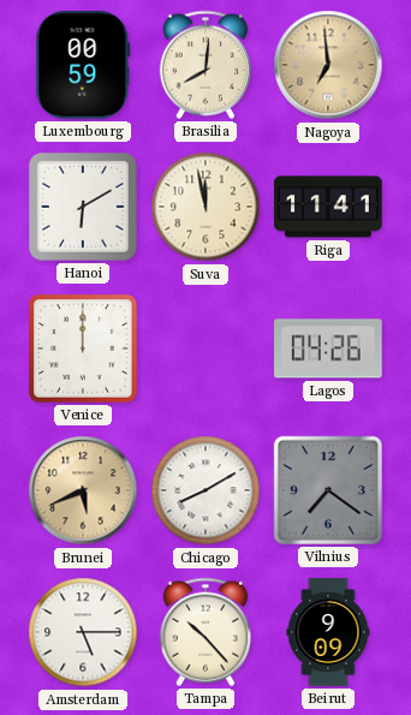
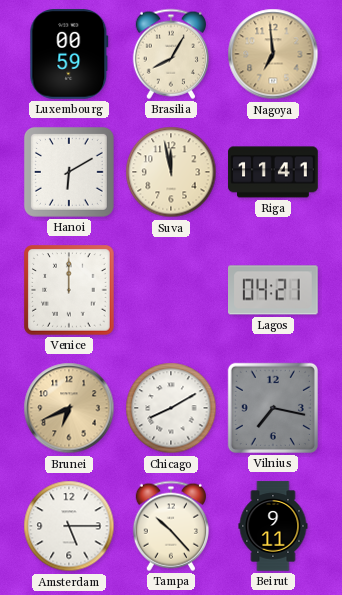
Brasilia: 8:01 -> 8:05 (171, 54)
Lagos: 04:26 -> 04:21 (274, 290)
Brunei: 5:41 -> 6:41 (69, 408)
Vilnius: 7:21 -> 7:17 (273, 408)
Beirut: 9:09 -> 9:11 (273, 526)
